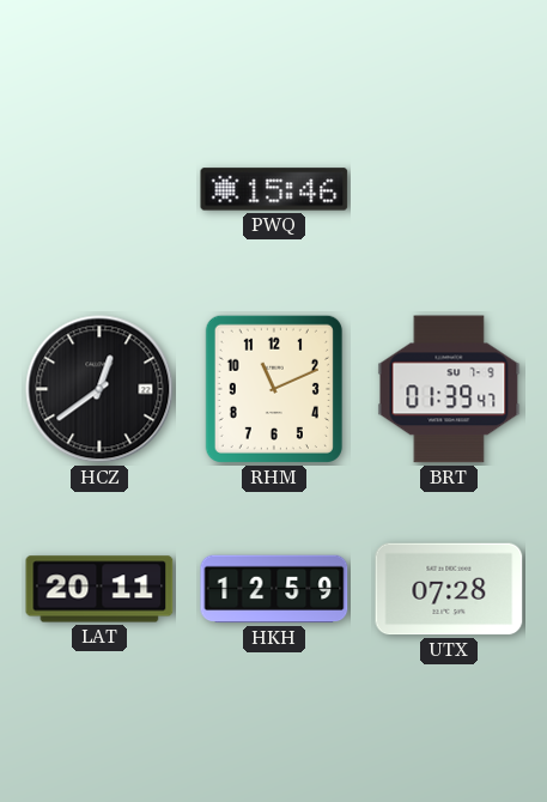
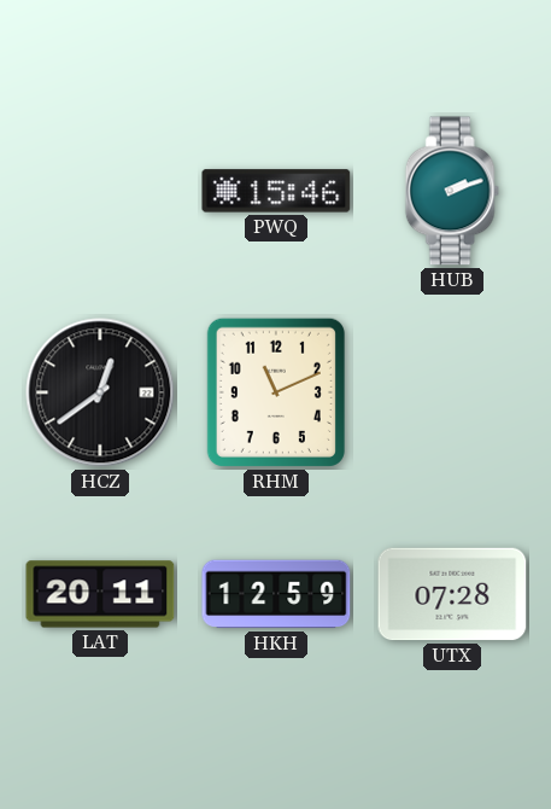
HUB: none -> 2:12 (452, 191)
BRT: 01:39 -> none (449, 389)
